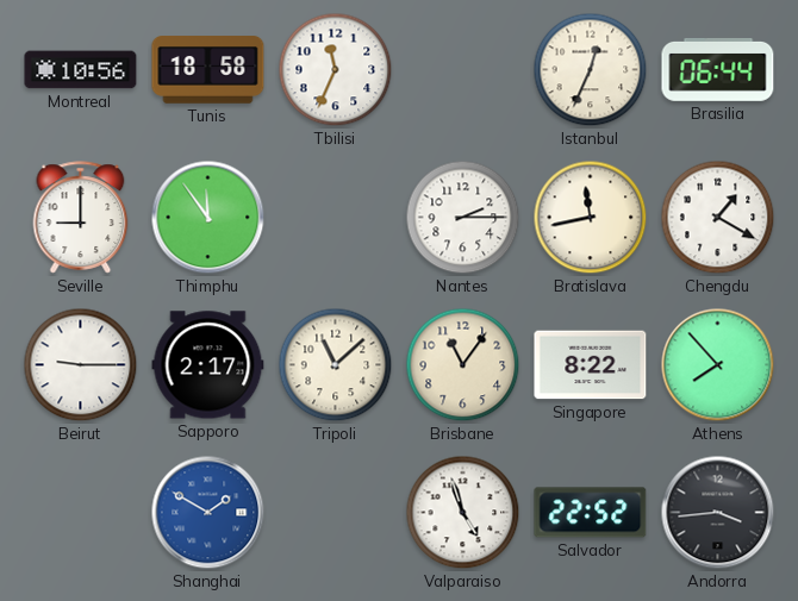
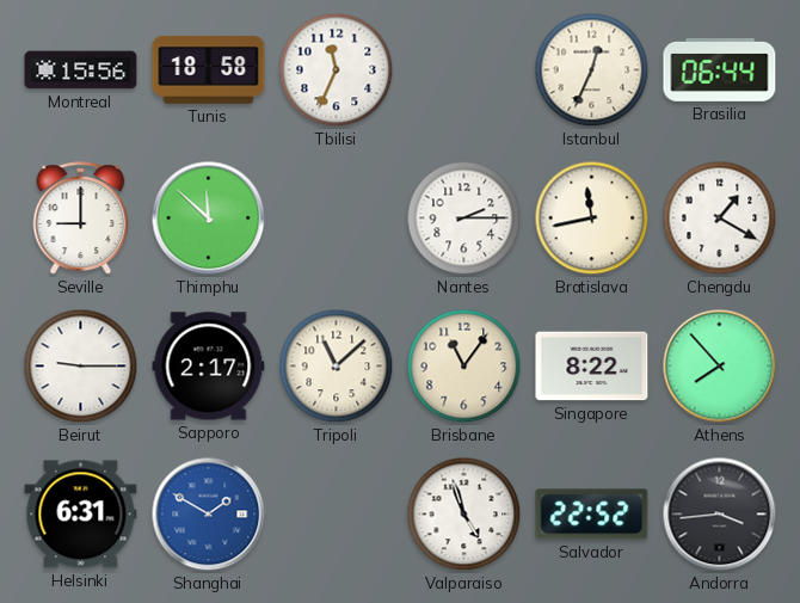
Montreal: 10:56 -> 15:56 (81, 70)
Thimphu: 11:54 -> 11:52 (209, 219)
Helsinki: none -> 6:31 (81, 515)
